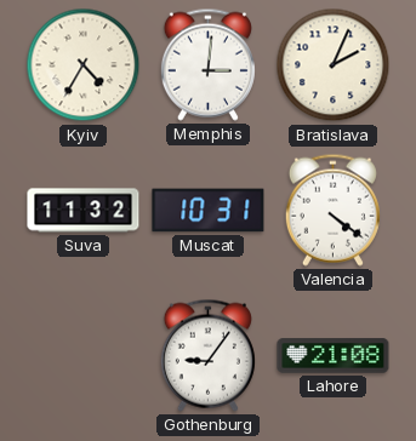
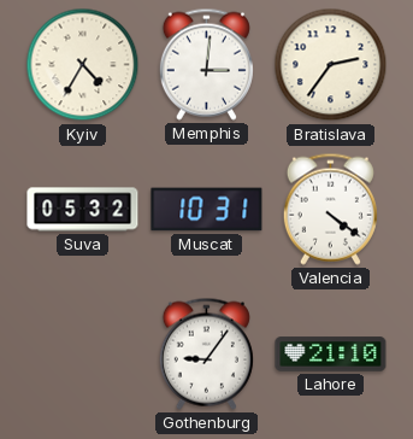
Bratislava: 2:04 -> 2:36 (331, 65)
Suva: 11:32 -> 05:32 (83, 210)
Lahore: 21:08 -> 21:10 (331, 355)
